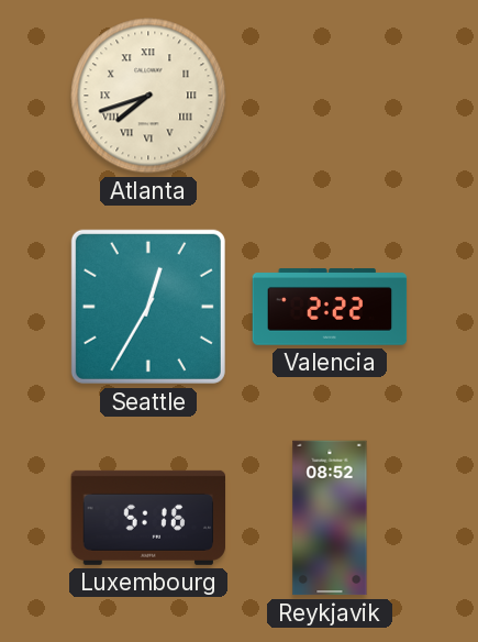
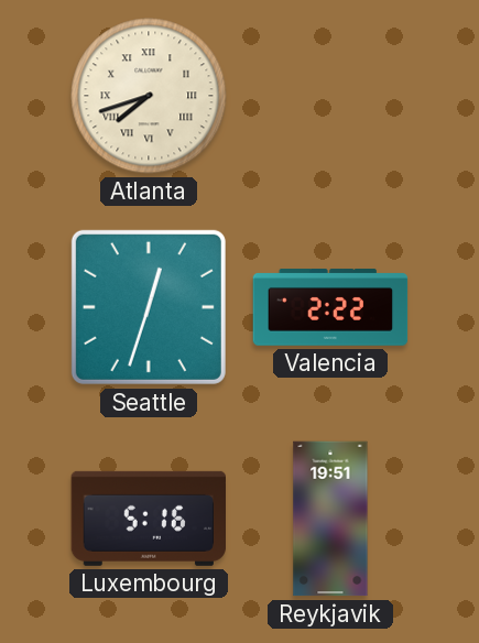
Seattle: 12:35 -> 12:33 (149, 307)
Reykjavik: 08:52 -> 19:51 (330, 519)
